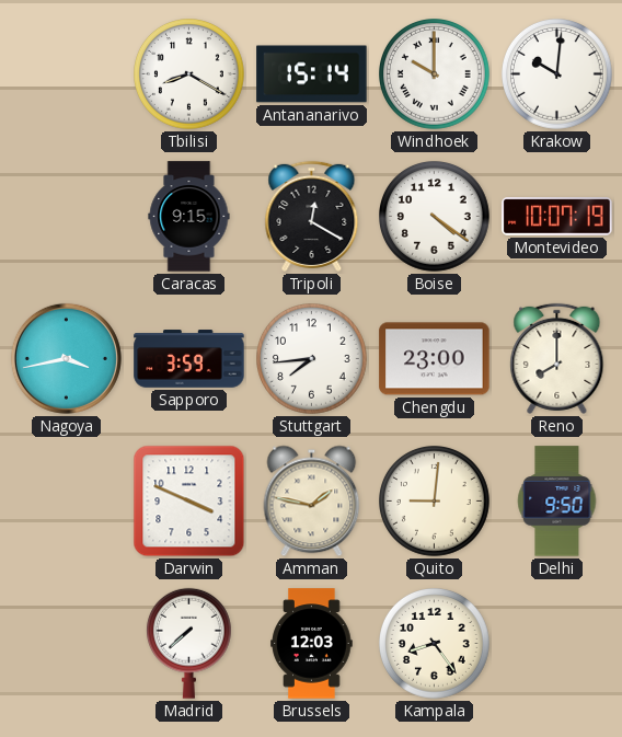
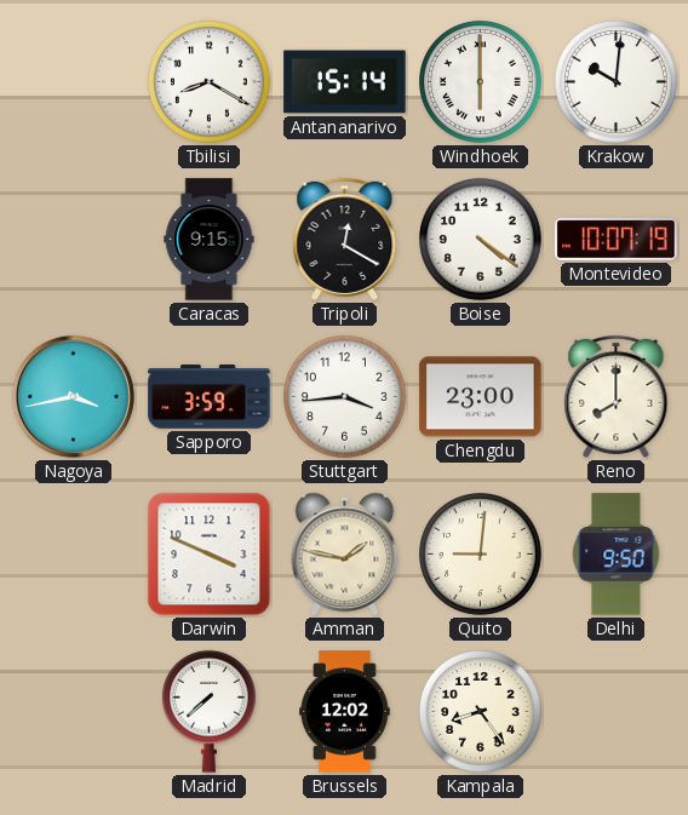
Windhoek: 10:00 -> 6:00 (481, 82)
Stuttgart: 7:44 -> 3:44 (345, 397)
Brussels: 12:03 -> 12:02 (345, 712)
